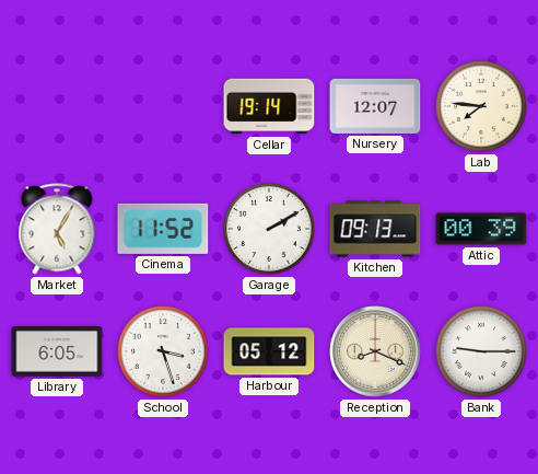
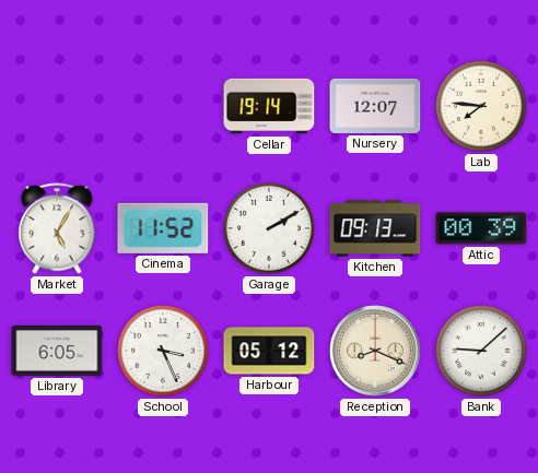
School: 3:27 -> 3:26 (164, 352)
Bank: 9:15 -> 9:08 (482, 352)
